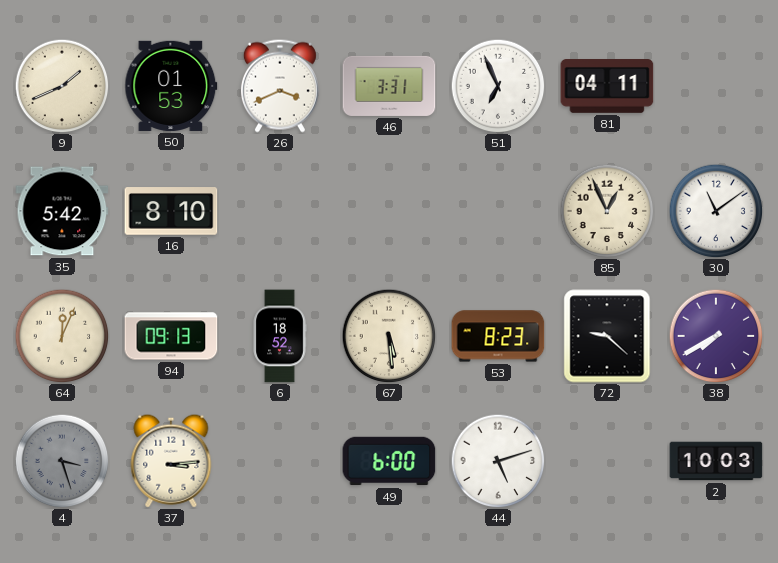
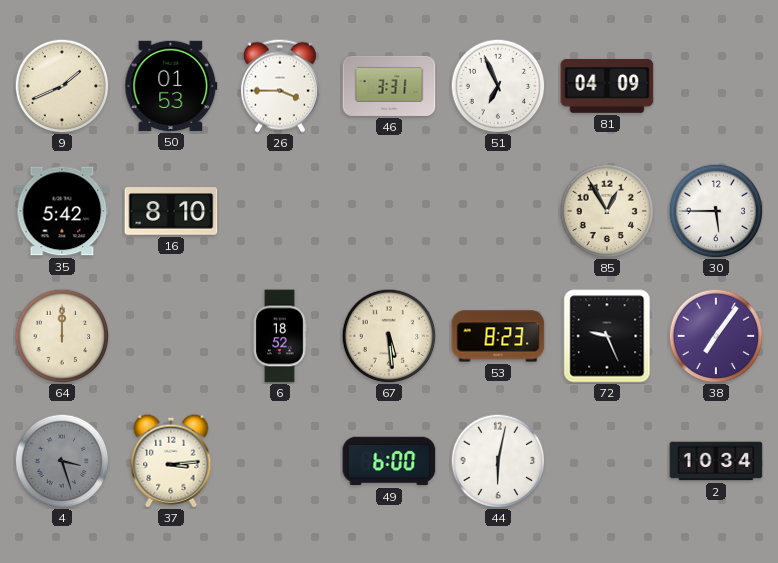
26: 3:41 -> 3:45 (280, 86)
81: 04:11 -> 04:09 (607, 87)
85: 12:56 -> 12:55 (607, 211)
30: 11:09 -> 5:45 (716, 211)
64: 12:04 -> 12:00 (62, 336)
94: 09:13 -> none (171, 336)
72: 9:22 -> 9:26 (607, 336)
38: 7:40 -> 7:06 (716, 336)
44: 5:12 -> 6:02 (498, 461)
2: 10:03 -> 10:34 (716, 461)
